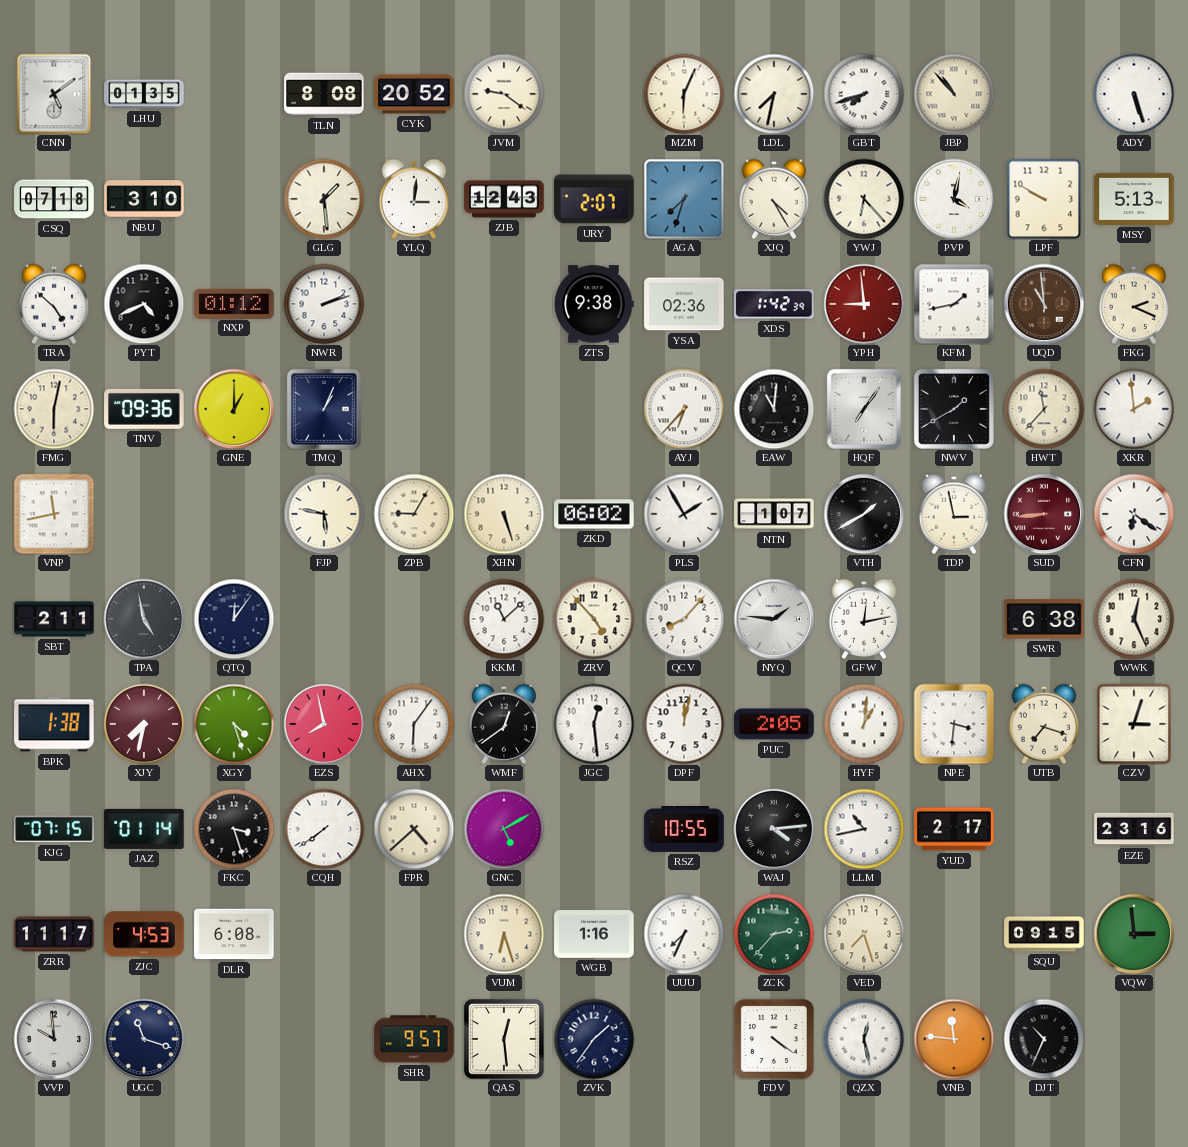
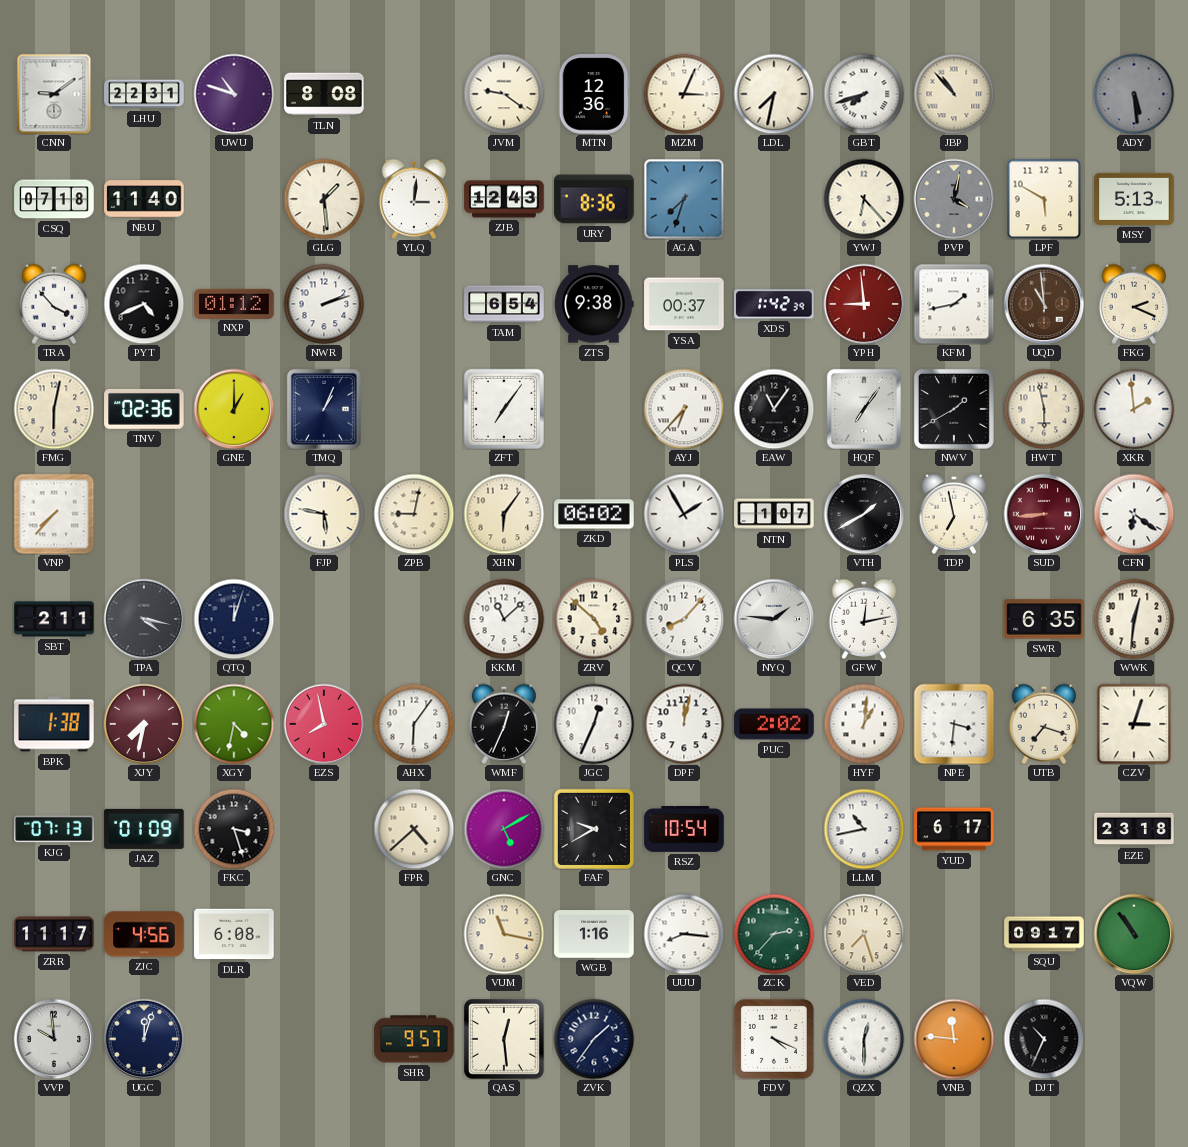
CNN: 5:09 -> 9:09 (54, 94)
LHU: 01:35 -> 22:31 (144, 94)
UWU: none -> 10:48 (234, 94)
CYK: 20:52 -> none (414, 94)
MTN: none -> 12:36 (594, 94)
MZM: 6:04 -> 3:04 (684, 94)
ADY: 5:27 -> 5:29 (1134, 94)
ADY dial: white -> grey (1134, 94)
NBU: 3:10 -> 11:40 (144, 199)
URY: 2:07 -> 8:36 (594, 199)
XJQ: 4:25 -> none (773, 199)
PVP dial: white -> grey (954, 199)
LPF: 9:50 -> 5:50 (1044, 199)
TRA: 4:52 -> 3:53 (53, 304)
TAM: none -> 6:54 (504, 304)
YSA: 02:36 -> 00:37 (684, 304)
TNV: 09:36 -> 02:36 (144, 409)
ZFT: none -> 7:06 (504, 409)
EAW: 11:01 -> 11:06 (774, 409)
HWT: 11:37 -> 5:58 (1044, 409)
VNP: 11:43 -> 7:37 (54, 514)
ZPB: 9:05 -> 9:02 (414, 514)
XHN: 5:27 -> 6:06 (504, 514)
TDP: 2:58 -> 6:58 (953, 514)
TPA: 4:58 -> 4:17 (144, 619)
QTQ: 12:06 -> 12:03 (234, 619)
ZRV: 4:53 -> 4:52 (594, 619)
SWR: 6:38 -> 6:35 (1044, 619)
WWK: 12:26 -> 12:31 (1134, 619)
XGY: 4:27 -> 4:32 (234, 724)
WMF: 12:39 -> 12:34 (503, 724)
JGC: 12:29 -> 12:34 (594, 724)
PUC: 2:05 -> 2:02 (774, 724)
KJG: 07:15 -> 07:13 (54, 829)
JAZ: 01:14 -> 01:09 (144, 829)
CQH: 7:39 -> none (324, 829)
FAF: none -> 9:40 (594, 829)
RSZ: 10:55 -> 10:54 (684, 829)
WAJ: 4:14 -> none (774, 829)
YUD: 2:17 -> 6:17 (954, 829)
EZE: 23:16 -> 23:18 (1134, 829)
ZJC: 4:53 -> 4:56 (144, 934)
VUM: 6:27 -> 11:17 (504, 934)
UUU: 7:34 -> 8:16 (684, 934)
SQU: 09:15 -> 09:17 (1044, 934)
VQW: 2:59 -> 10:54 (1134, 934)
UGC: 11:18 -> 12:03 (144, 1039)
FDV: 4:21 -> 4:19 (774, 1039)
QZX: 12:28 -> 12:30 (864, 1039)
